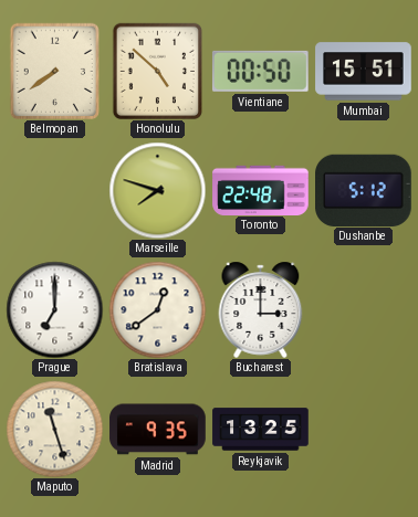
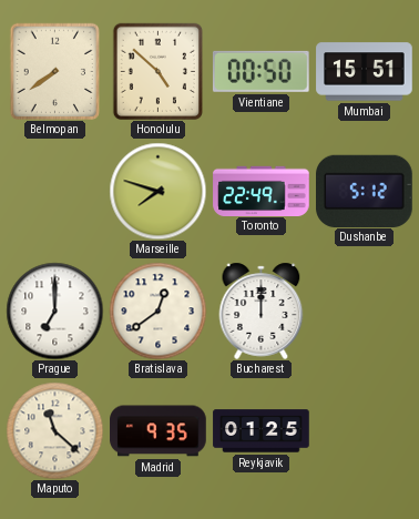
Toronto: 22:48 -> 22:49 (262, 191)
Bucharest: 3:00 -> 12:00 (262, 311)
Maputo: 11:27 -> 11:22 (54, 430)
Reykjavik: 13:25 -> 01:25 (262, 431)
